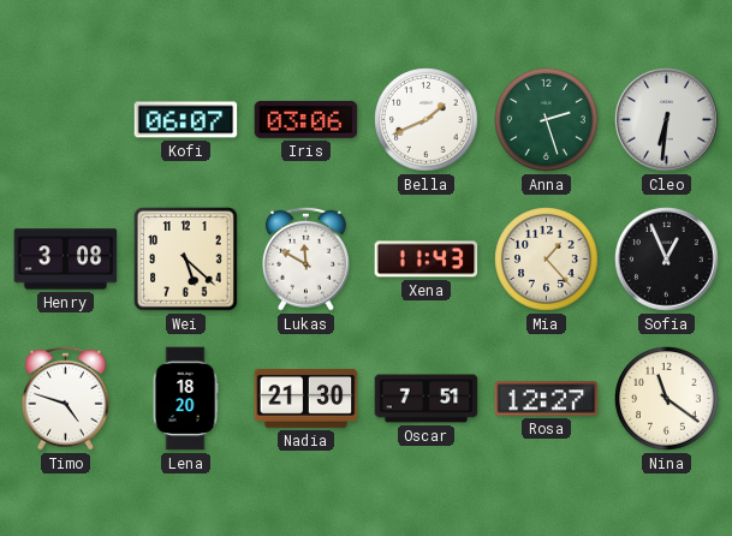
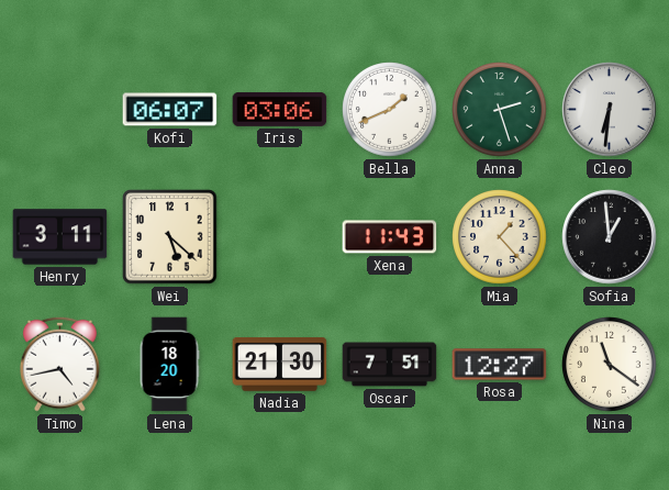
Henry: 3:08 -> 3:11 (60, 237)
Lukas: 11:50 -> none (305, 258)
Sofia: 12:56 -> 12:59 (610, 237)
Timo: 4:48 -> 4:43 (59, 364)
